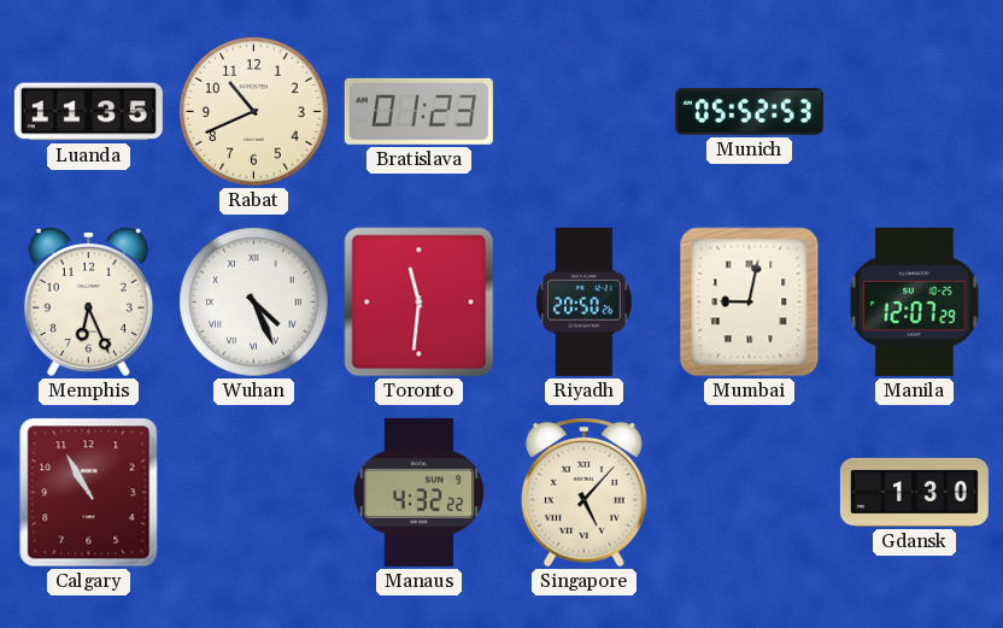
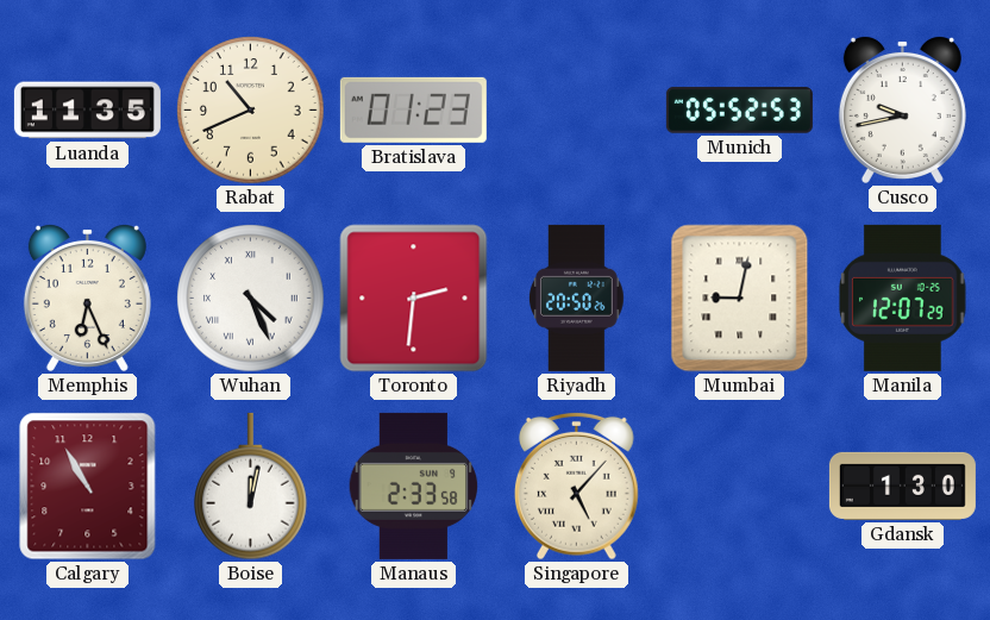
Cusco: none -> 9:43 (902, 109)
Toronto: 11:31 -> 2:31 (414, 299)
Boise: none -> 12:02 (251, 487)
Manaus: 4:32 -> 2:33 (414, 486)
